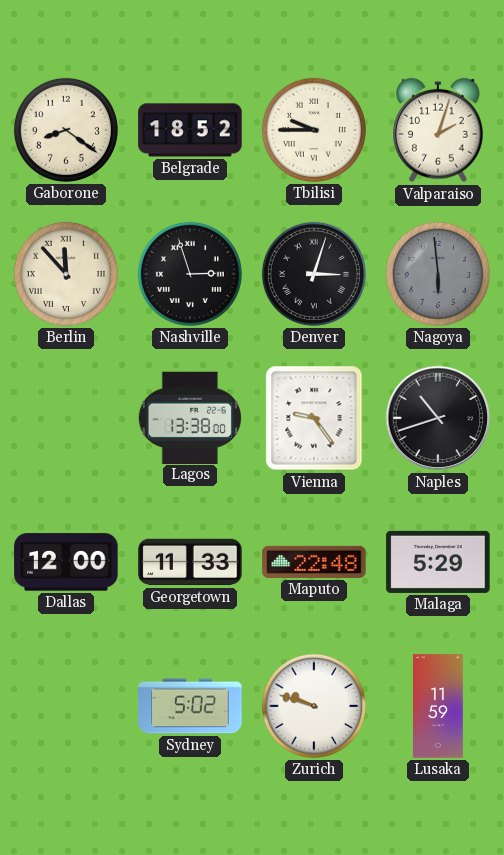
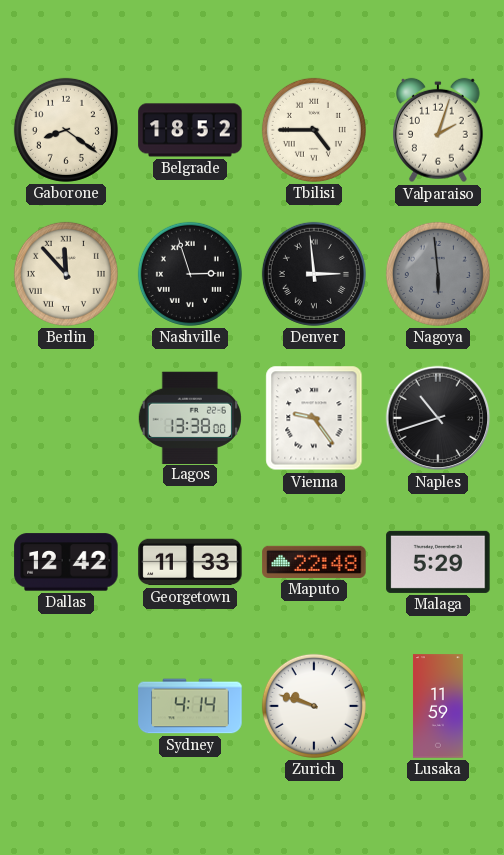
Tbilisi: 9:45 -> 4:45 (314, 130)
Denver: 3:03 -> 2:59 (314, 274)
Dallas: 12:00 -> 12:42 (66, 562)
Sydney: 5:02 -> 4:14 (190, 706)
